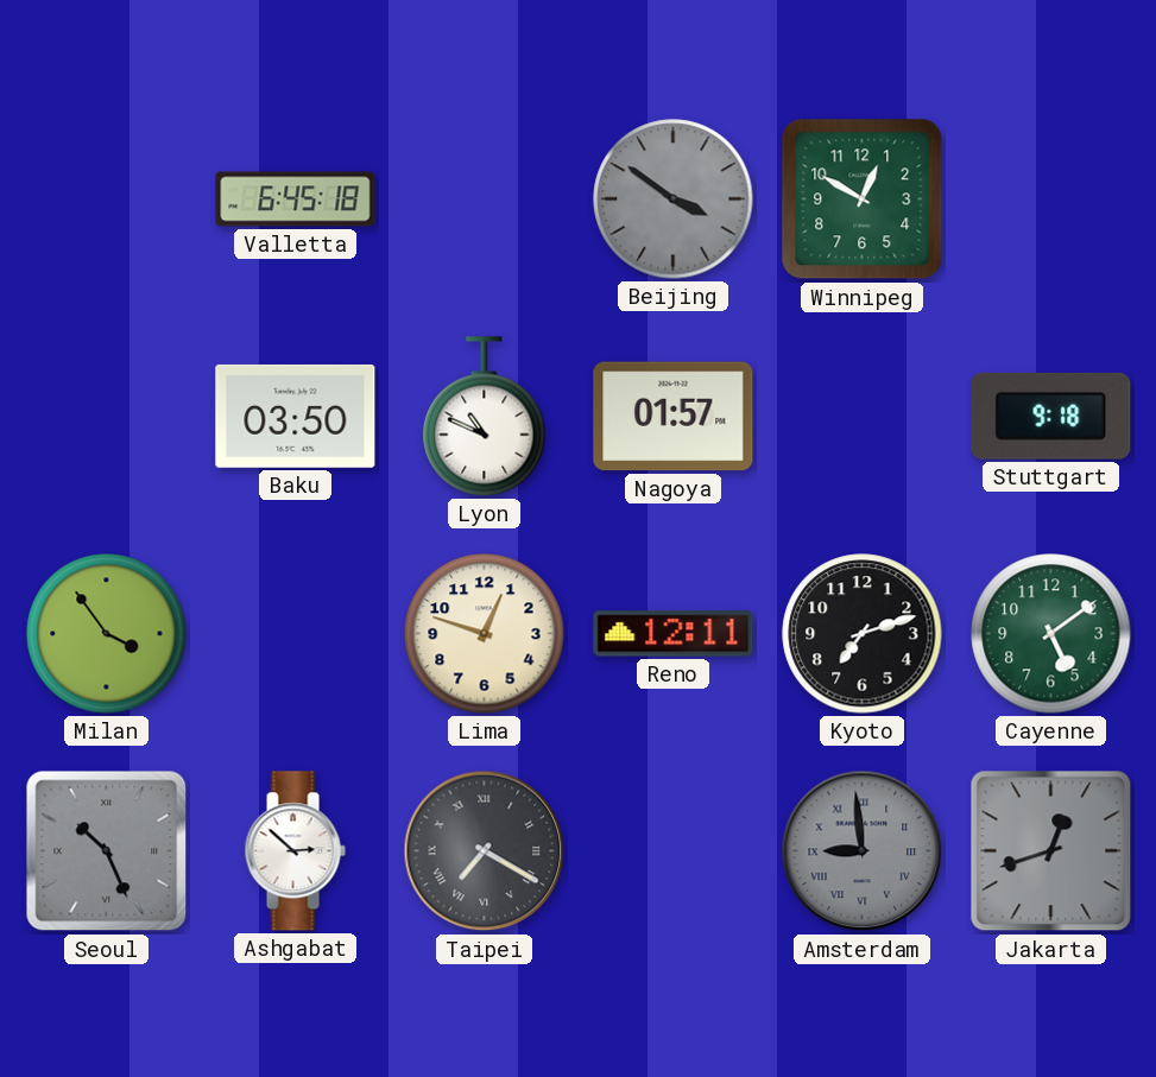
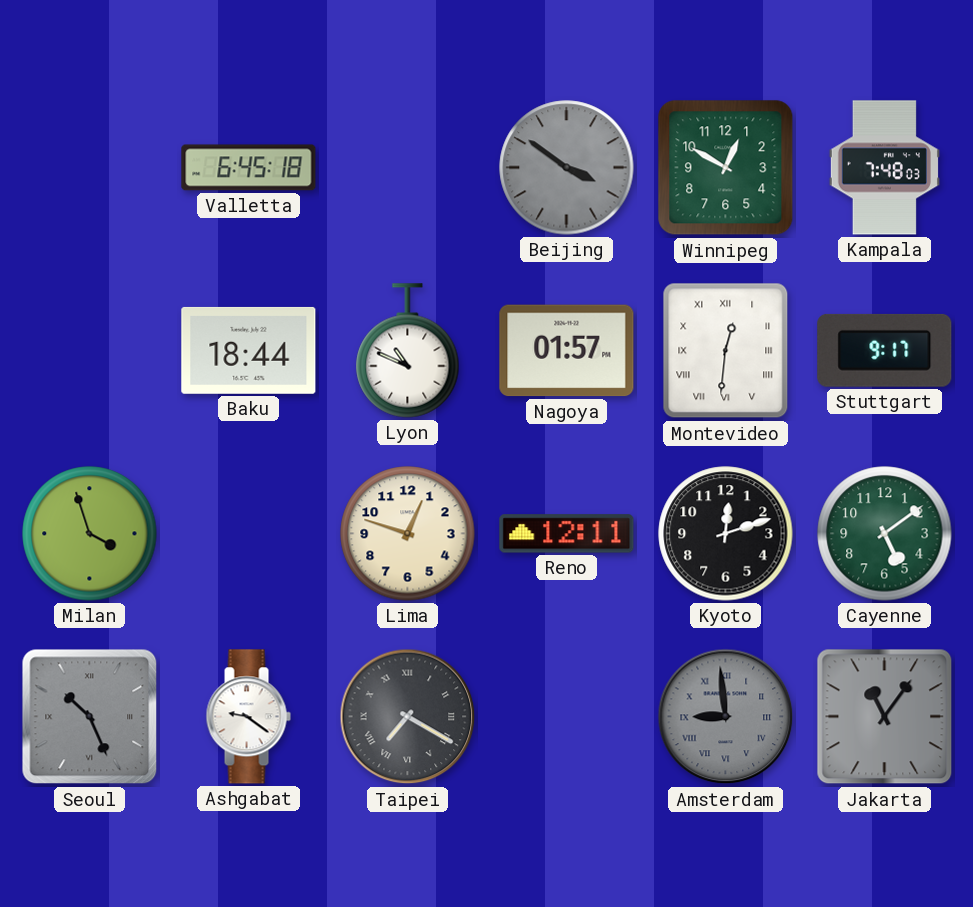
Kampala: none -> 7:48 (884, 168)
Baku: 03:50 -> 18:44 (249, 350)
Montevideo: none -> 12:31 (726, 351)
Stuttgart: 9:18 -> 9:17 (885, 350)
Milan: 3:54 -> 3:57 (90, 534)
Kyoto: 7:12 -> 12:12 (726, 534)
Ashgabat: 2:52 -> 9:21 (248, 717)
Jakarta: 12:42 -> 11:06 (885, 717)
